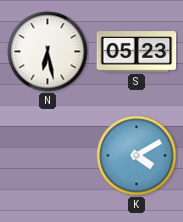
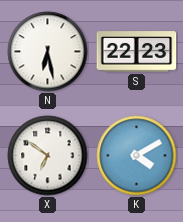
S: 05:23 -> 22:23 (137, 52)
X: none -> 6:51 (48, 156)
